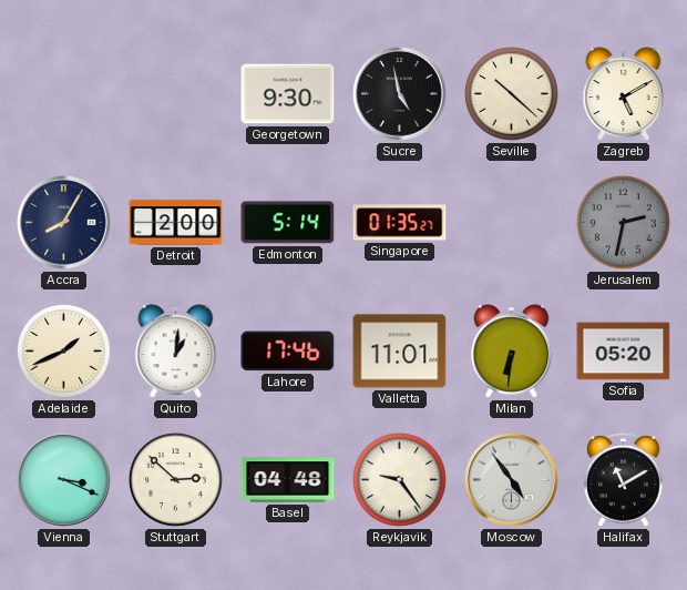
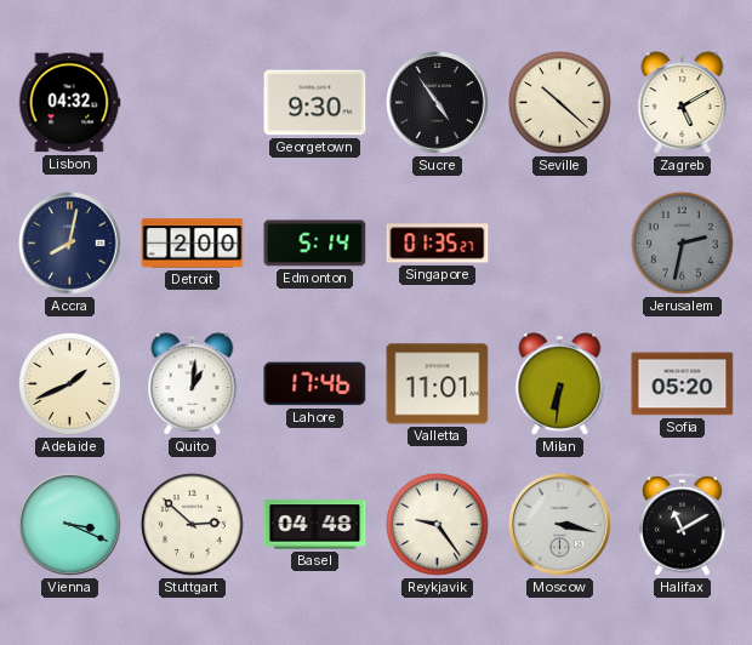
Lisbon: none -> 04:32 (69, 103)
Sucre: 4:58 -> 4:54 (438, 103)
Accra: 8:05 -> 8:02 (70, 244)
Moscow: 4:54 -> 3:17 (560, 525)
